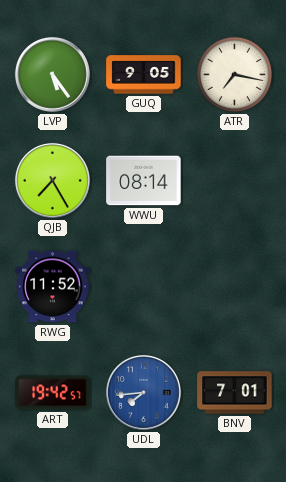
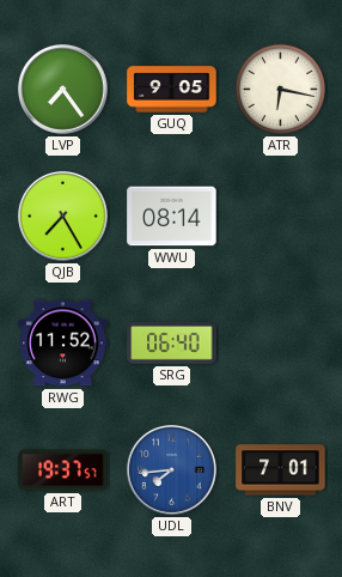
LVP: 5:24 -> 7:24 (62, 89)
ATR: 7:17 -> 6:17 (281, 90)
SRG: none -> 06:40 (172, 344)
ART: 19:42 -> 19:37 (63, 470)
